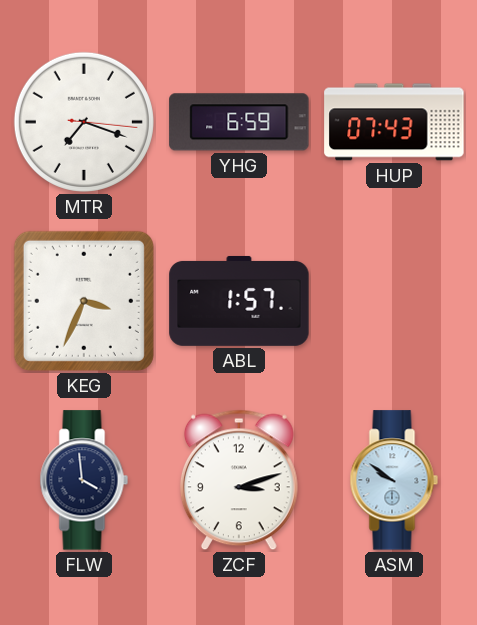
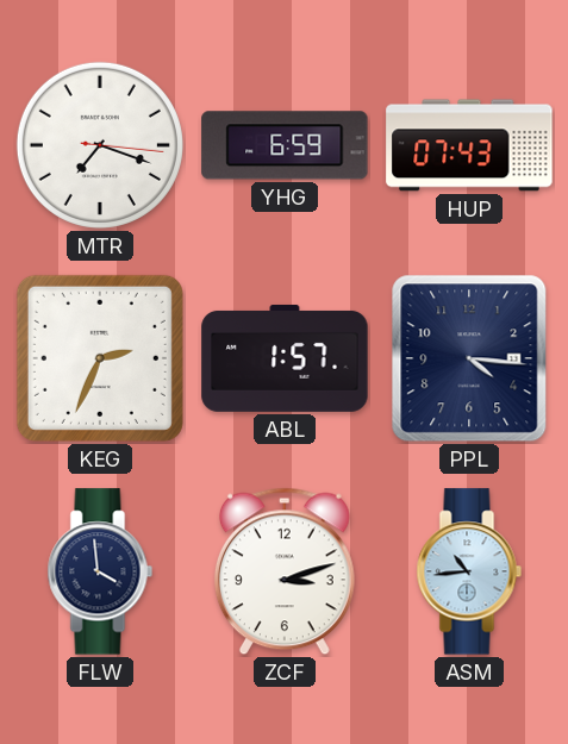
KEG: 3:34 -> 2:34 (100, 358)
PPL: none -> 4:16 (469, 358)
ASM: 9:51 -> 10:44 (469, 571)
